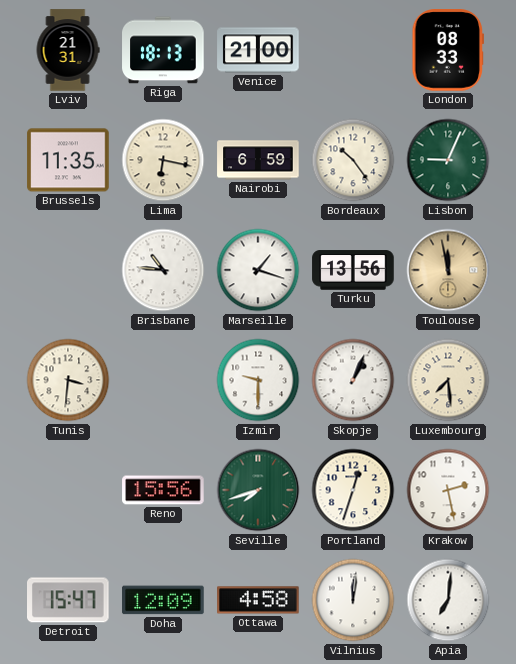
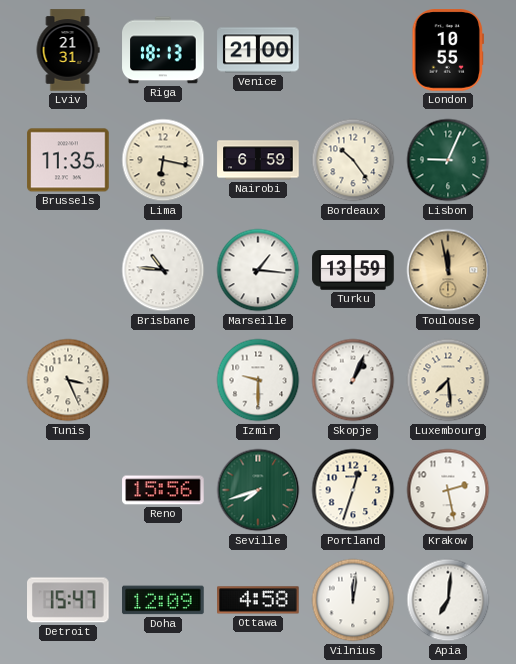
London: 08:33 -> 10:55 (448, 50)
Marseille: 1:18 -> 1:16 (258, 270)
Turku: 13:56 -> 13:59 (353, 270)
Tunis: 3:31 -> 3:26 (68, 380)
